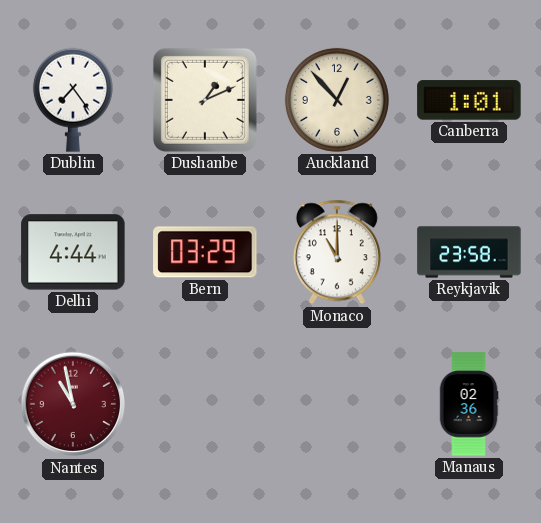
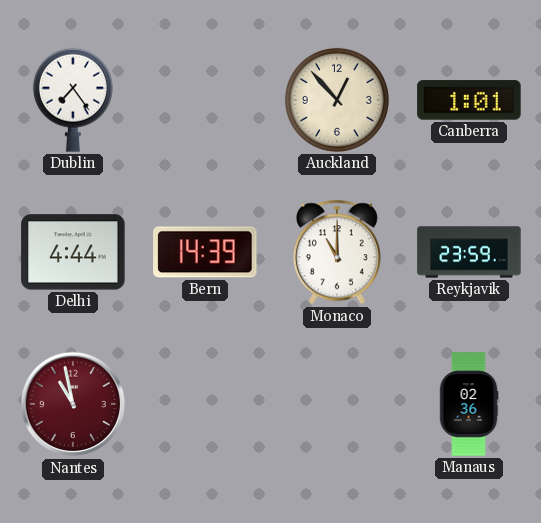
Dushanbe: 1:11 -> none (205, 100)
Bern: 03:29 -> 14:39 (205, 252)
Reykjavik: 23:58 -> 23:59 (469, 252)
